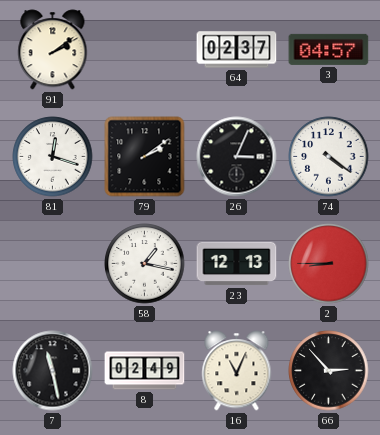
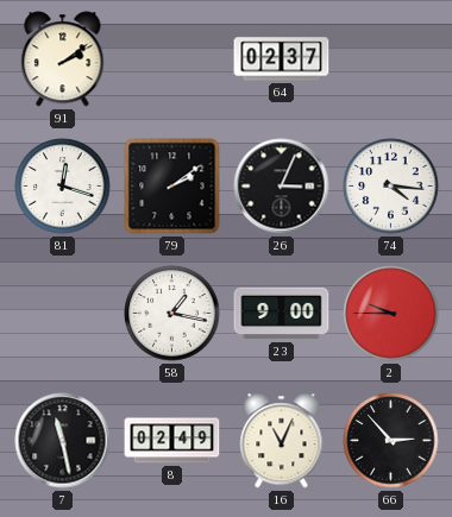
3: 04:57 -> none (329, 49)
74: 4:21 -> 4:16 (391, 187)
23: 12:13 -> 9:00 (282, 314)
2: 8:45 -> 9:45 (391, 314)
